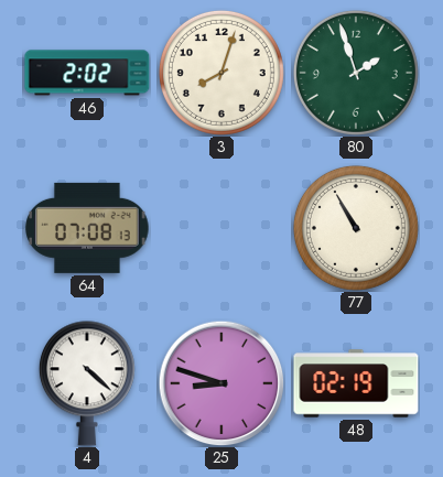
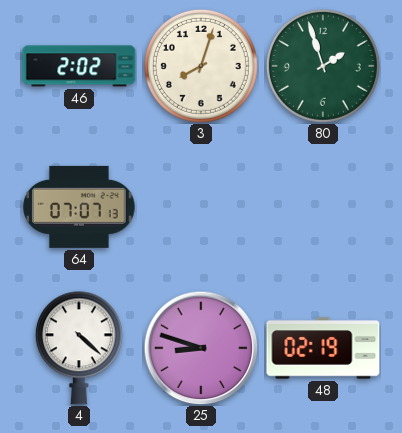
64: 07:08 -> 07:07 (79, 207)
77: 10:55 -> none (356, 228)
